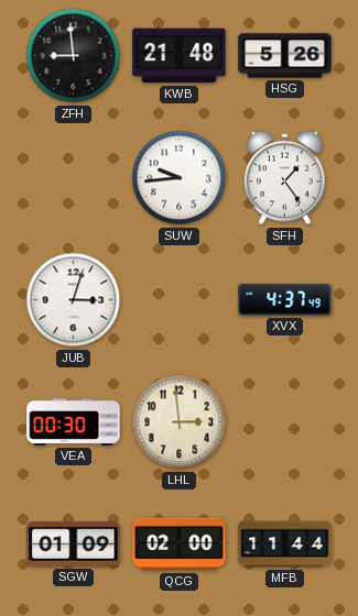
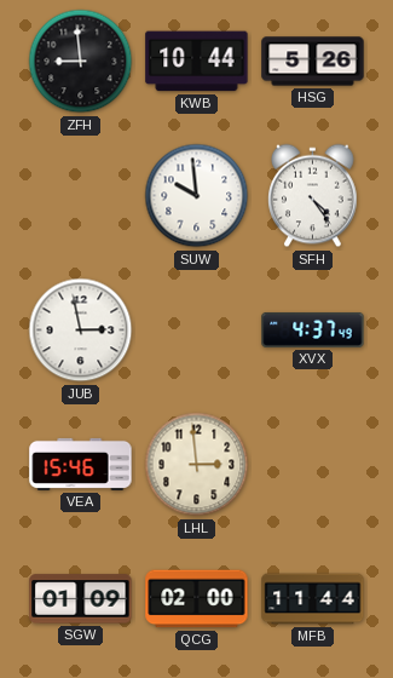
KWB: 21:48 -> 10:44 (197, 62)
SUW: 9:44 -> 9:59 (197, 196)
SFH: 1:24 -> 4:24 (313, 196)
JUB: 3:03 -> 2:58 (81, 331)
VEA: 00:30 -> 15:46 (81, 464)
